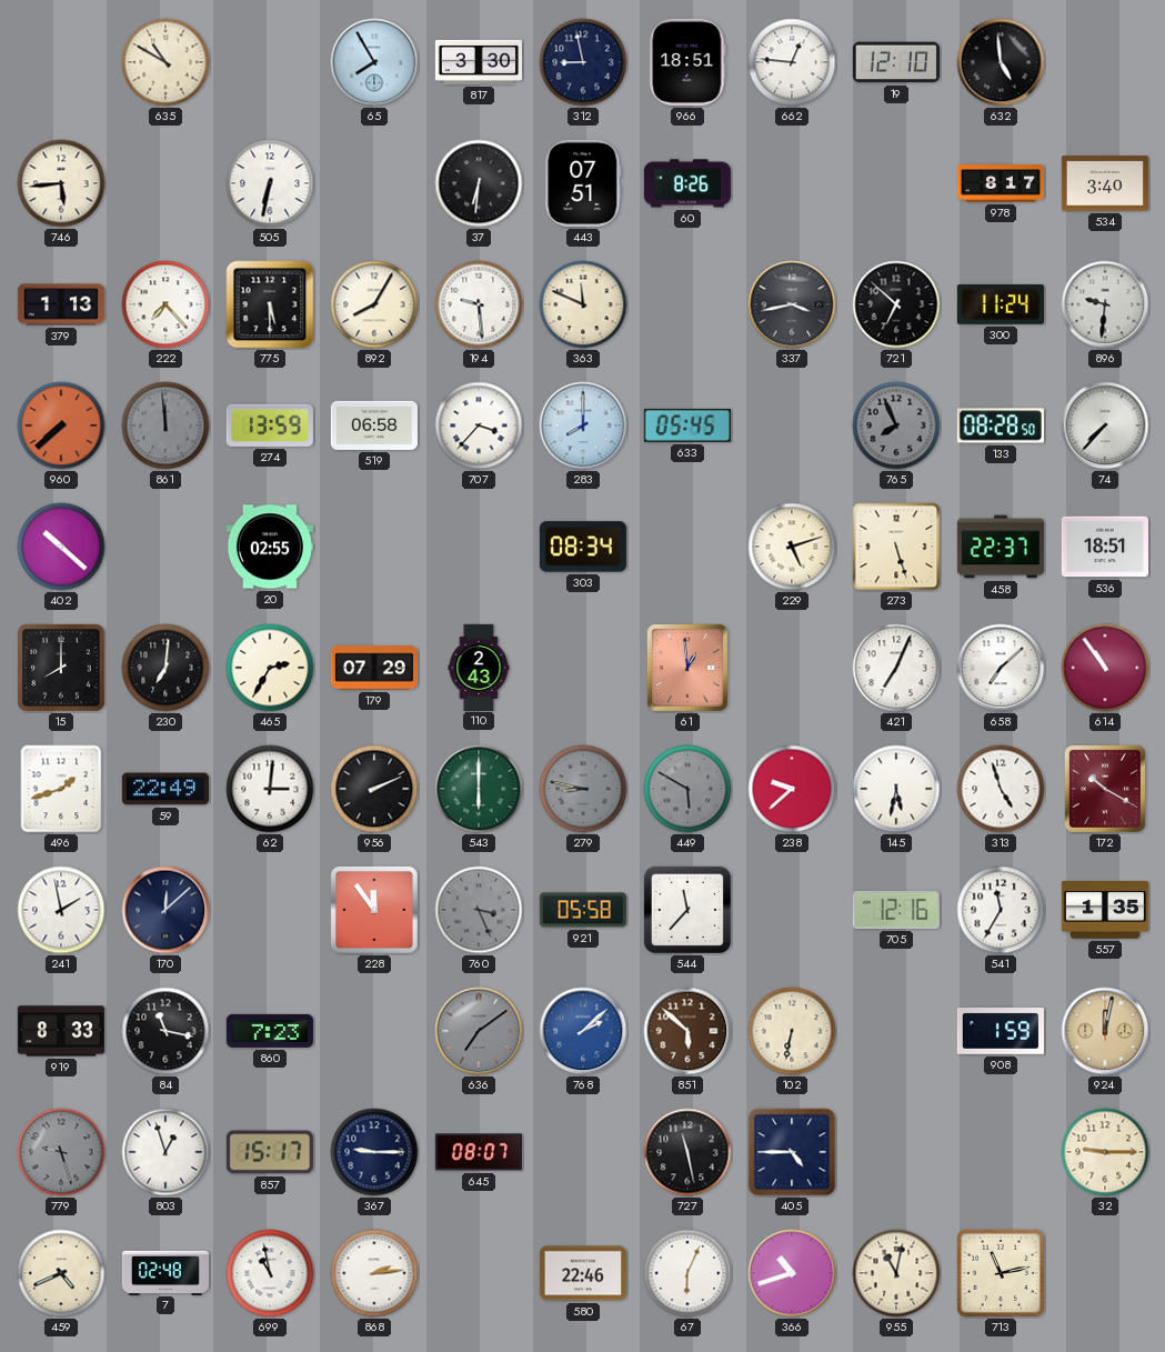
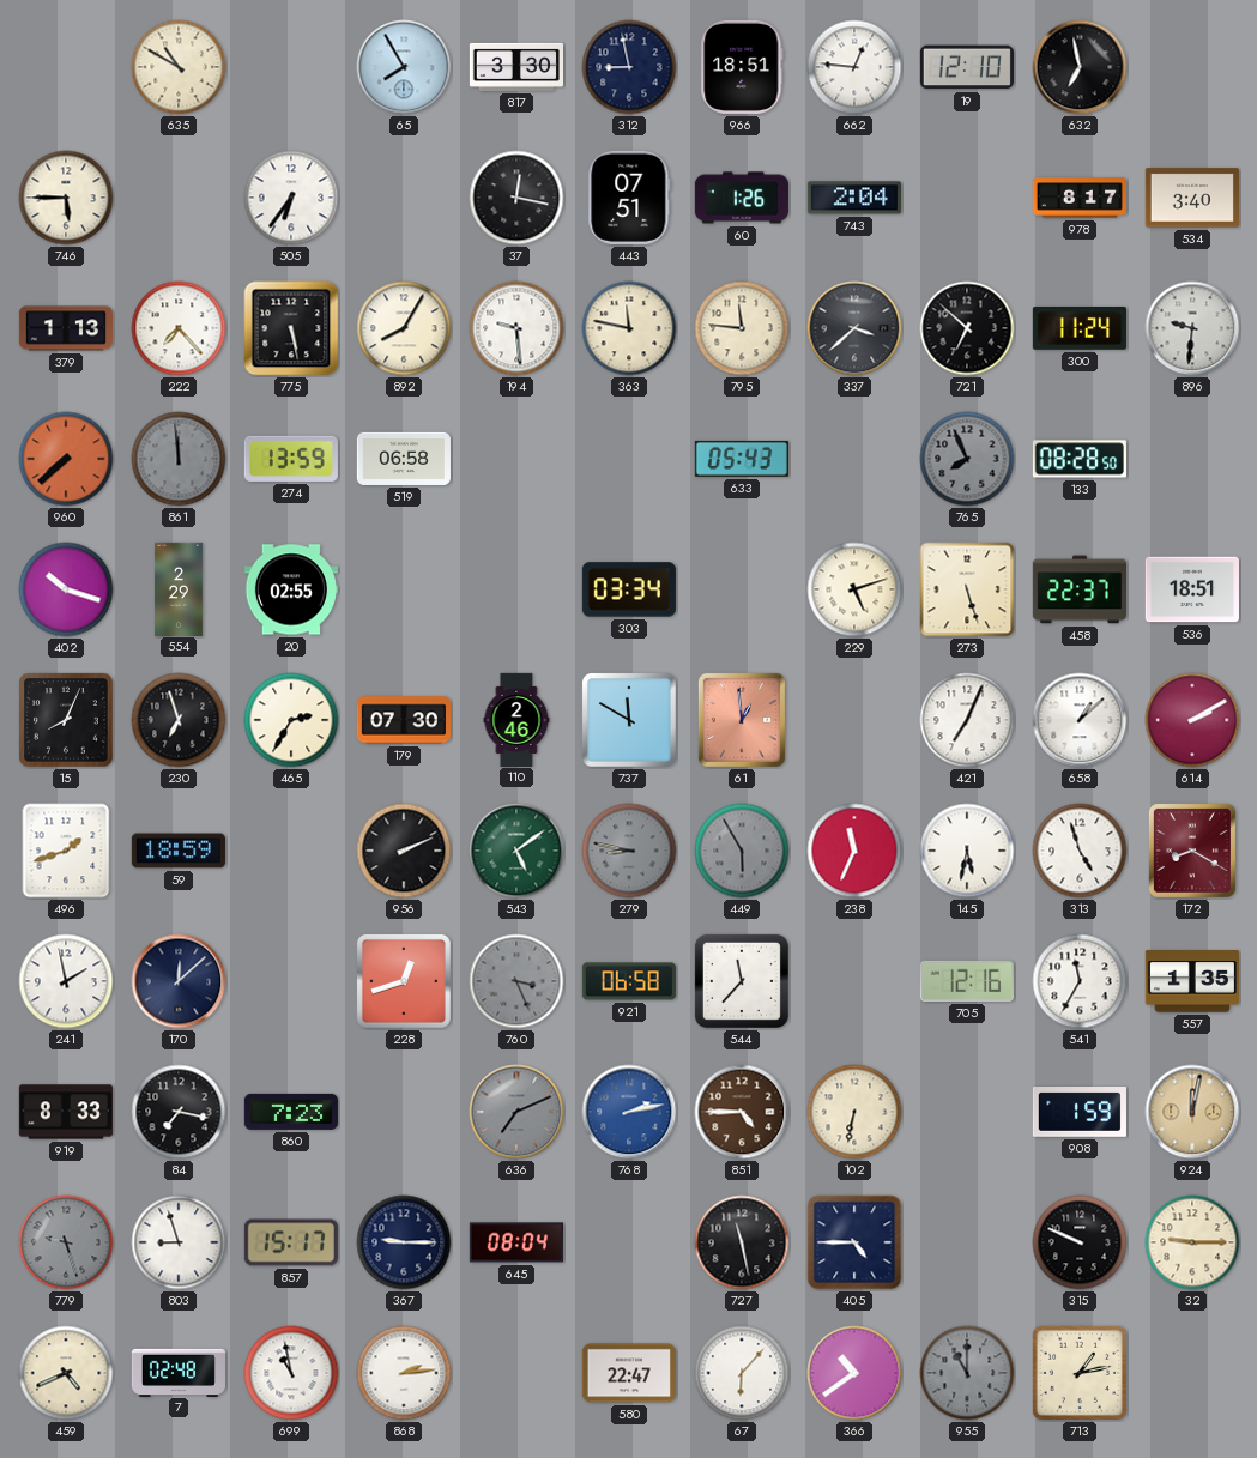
632: 4:59 -> 6:58 (1080, 67)
746: 5:44 -> 5:45 (66, 198)
505: 6:32 -> 6:36 (291, 198)
37: 6:31 -> 12:17 (516, 198)
60: 8:26 -> 1:26 (742, 198)
743: none -> 2:04 (854, 198)
775: 5:30 -> 5:28 (291, 328)
363: 11:49 -> 11:47 (629, 328)
795: none -> 11:46 (742, 328)
337: 3:43 -> 3:38 (854, 328)
707: 3:37 -> none (479, 425)
283: 8:00 -> none (583, 425)
633: 05:45 -> 05:43 (742, 459)
74: 7:37 -> none (1105, 425)
402: 10:22 -> 10:18 (66, 589)
554: none -> 2:29 (179, 588)
303: 08:34 -> 03:34 (629, 589)
15: 8:00 -> 8:04 (66, 720)
230: 7:01 -> 6:57 (179, 720)
179: 07:29 -> 07:30 (404, 720)
110: 2:43 -> 2:46 (516, 719)
737: none -> 11:50 (629, 720)
658: 7:08 -> 1:08 (1080, 720)
614: 10:54 -> 2:10 (1192, 720)
59: 22:49 -> 18:59 (179, 851)
62: 3:01 -> none (270, 789)
543: 6:00 -> 5:09 (516, 851)
449: 5:50 -> 5:55 (742, 851)
238: 9:38 -> 11:34 (854, 851)
172: 10:20 -> 8:20 (1192, 851)
228: 11:54 -> 12:42 (404, 981)
921: 05:58 -> 06:58 (629, 981)
84: 11:17 -> 7:17 (179, 1112)
636: 7:09 -> 7:11 (516, 1112)
768: 2:08 -> 2:13 (629, 1112)
851: 5:52 -> 4:45 (742, 1112)
803: 12:57 -> 8:57 (179, 1242)
645: 08:07 -> 08:04 (516, 1242)
315: none -> 9:49 (1080, 1242)
580: 22:46 -> 22:47 (629, 1373)
67: 6:04 -> 6:07 (742, 1373)
366: 10:42 -> 10:39 (854, 1373)
955: 11:02 -> 11:00 (967, 1373)
955 dial: cream -> grey (967, 1373)
713: 11:13 -> 1:13 (1080, 1373)
